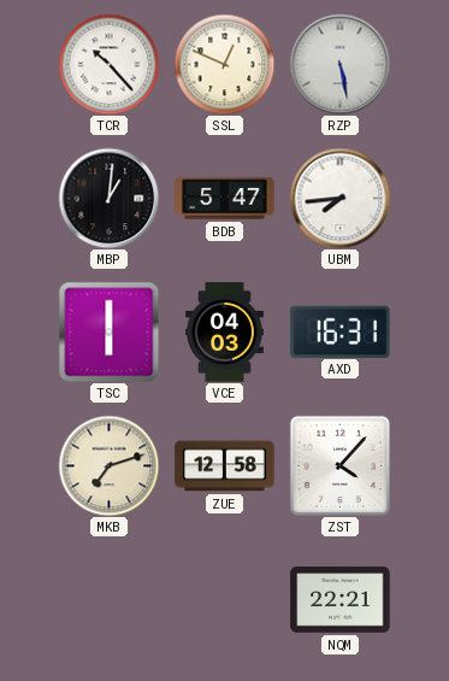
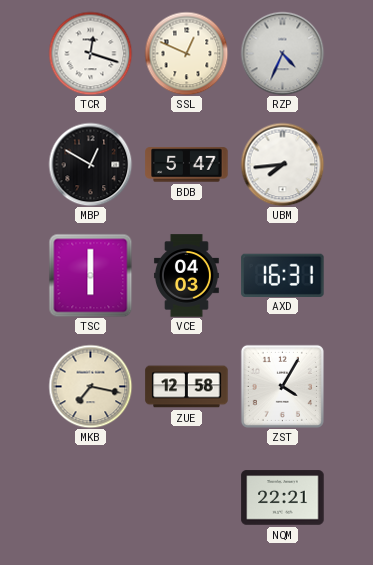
TCR: 10:23 -> 12:18 (90, 53)
RZP: 5:28 -> 4:34 (282, 53)
MBP: 1:01 -> 12:50 (90, 164)
MKB: 7:12 -> 7:17 (90, 386)
ZST: 4:07 -> 4:05 (282, 386)
